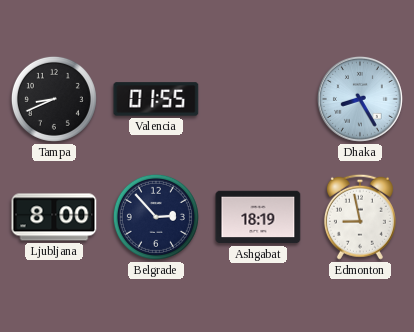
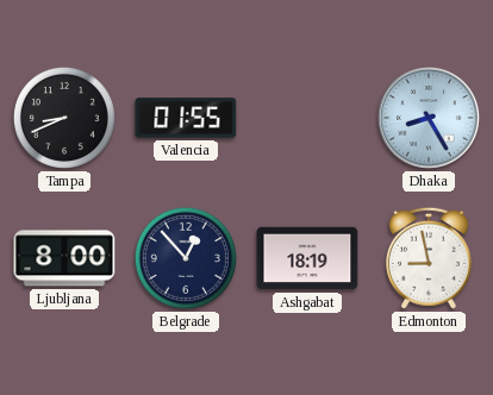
Belgrade: 2:53 -> 12:53 (186, 258)
